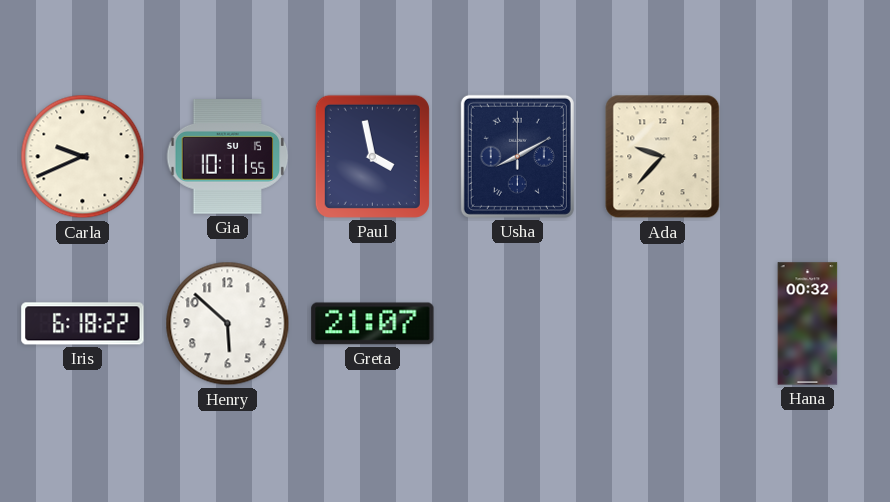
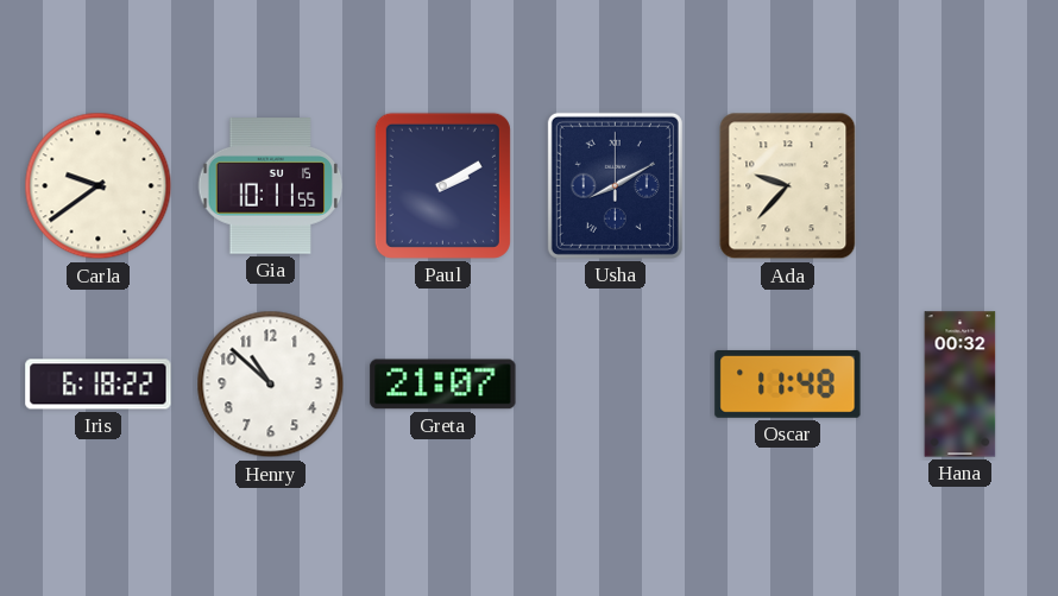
Carla: 9:41 -> 9:39 (99, 186)
Paul: 3:58 -> 2:10 (442, 185)
Henry: 5:52 -> 10:52 (271, 385)
Oscar: none -> 11:48 (788, 383)
